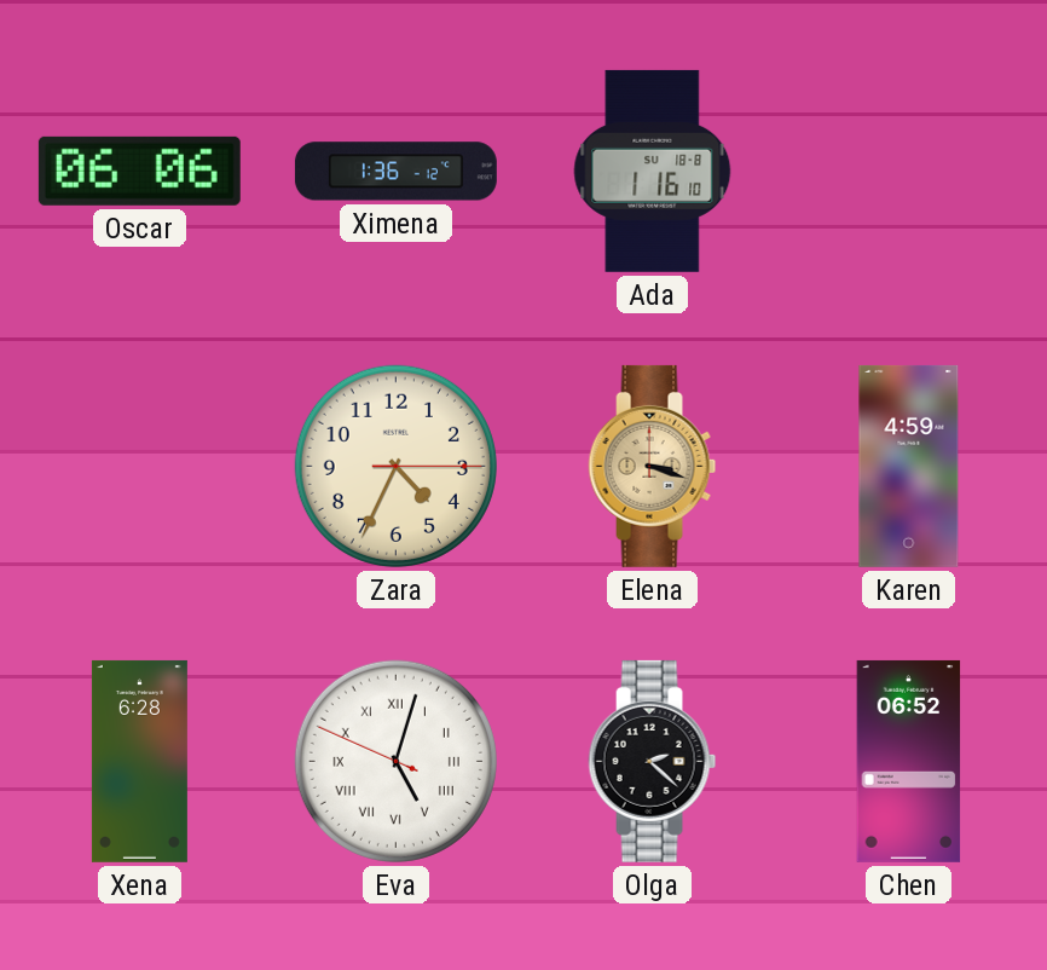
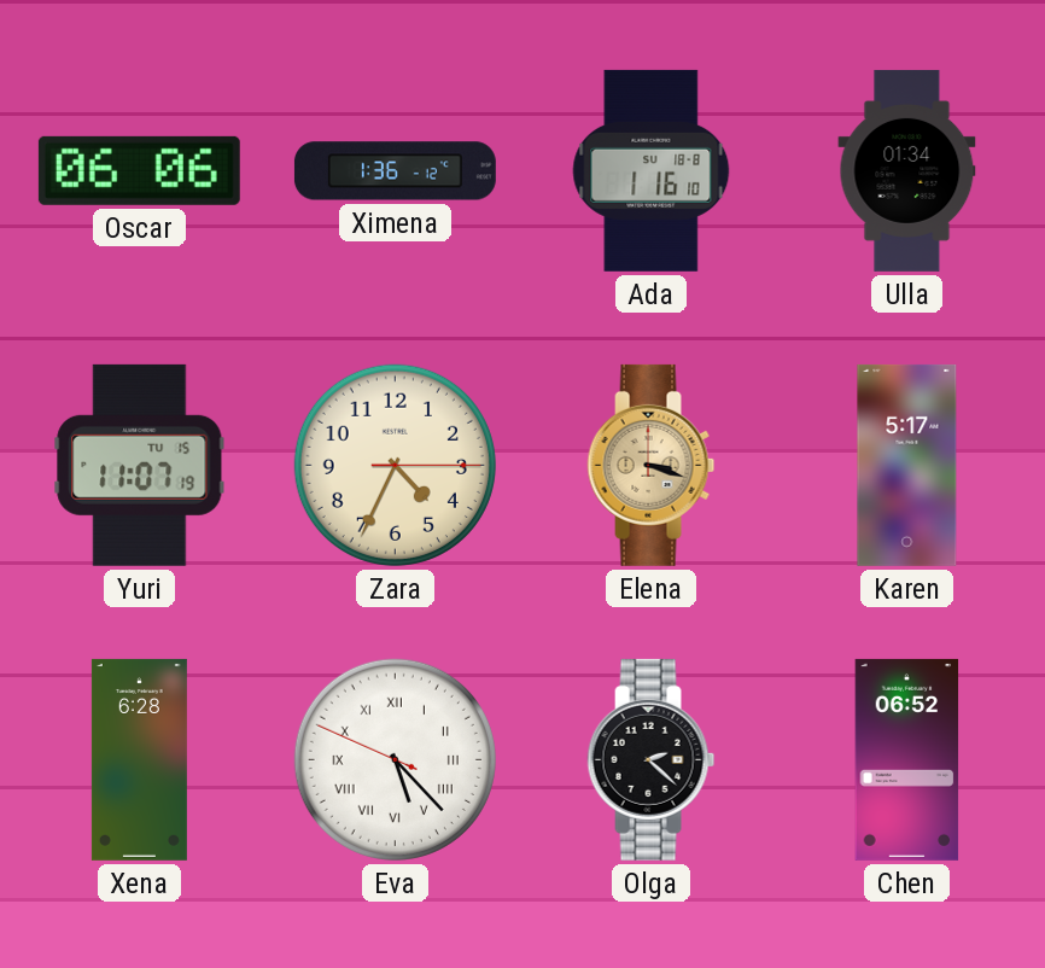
Ulla: none -> 01:34 (907, 170)
Yuri: none -> 11:07 (140, 465)
Karen: 4:59 -> 5:17 (907, 465)
Eva: 5:02 -> 5:22 (395, 759)
